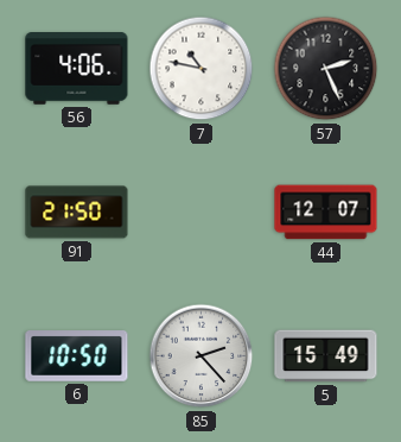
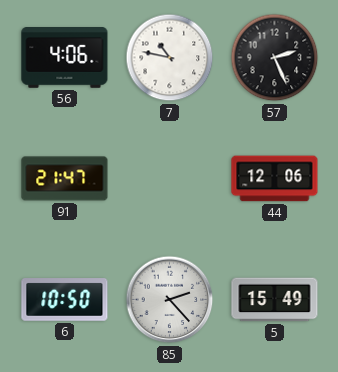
91: 21:50 -> 21:47 (65, 179)
44: 12:07 -> 12:06 (275, 179)
